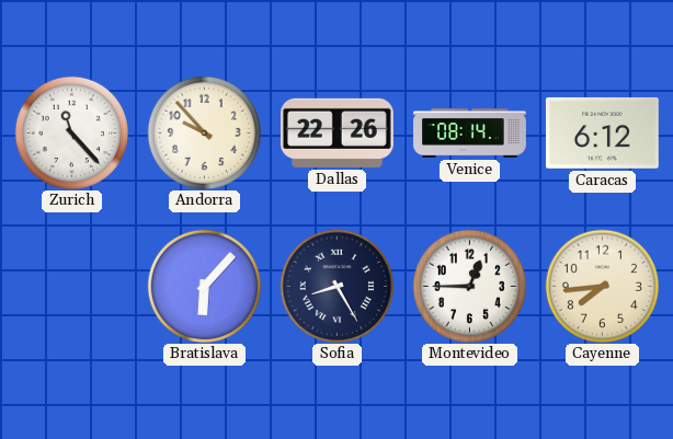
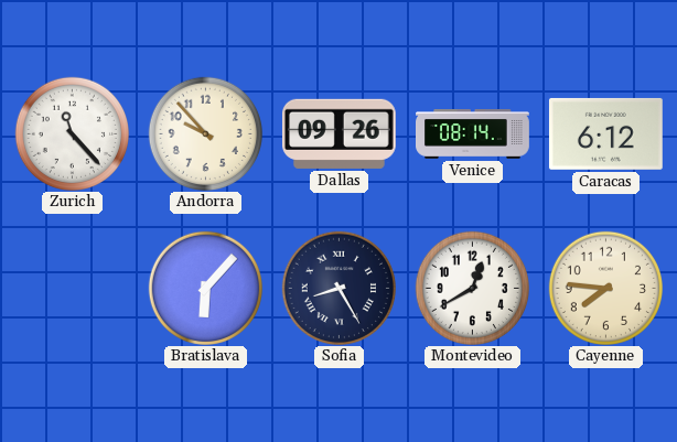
Dallas: 22:26 -> 09:26 (338, 133)
Montevideo: 12:45 -> 12:40 (472, 288)
Cayenne: 7:44 -> 7:46 (605, 288)
